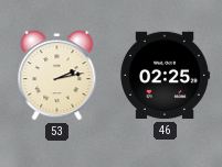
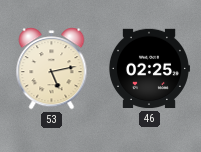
53: 2:13 -> 5:13 (52, 69)
